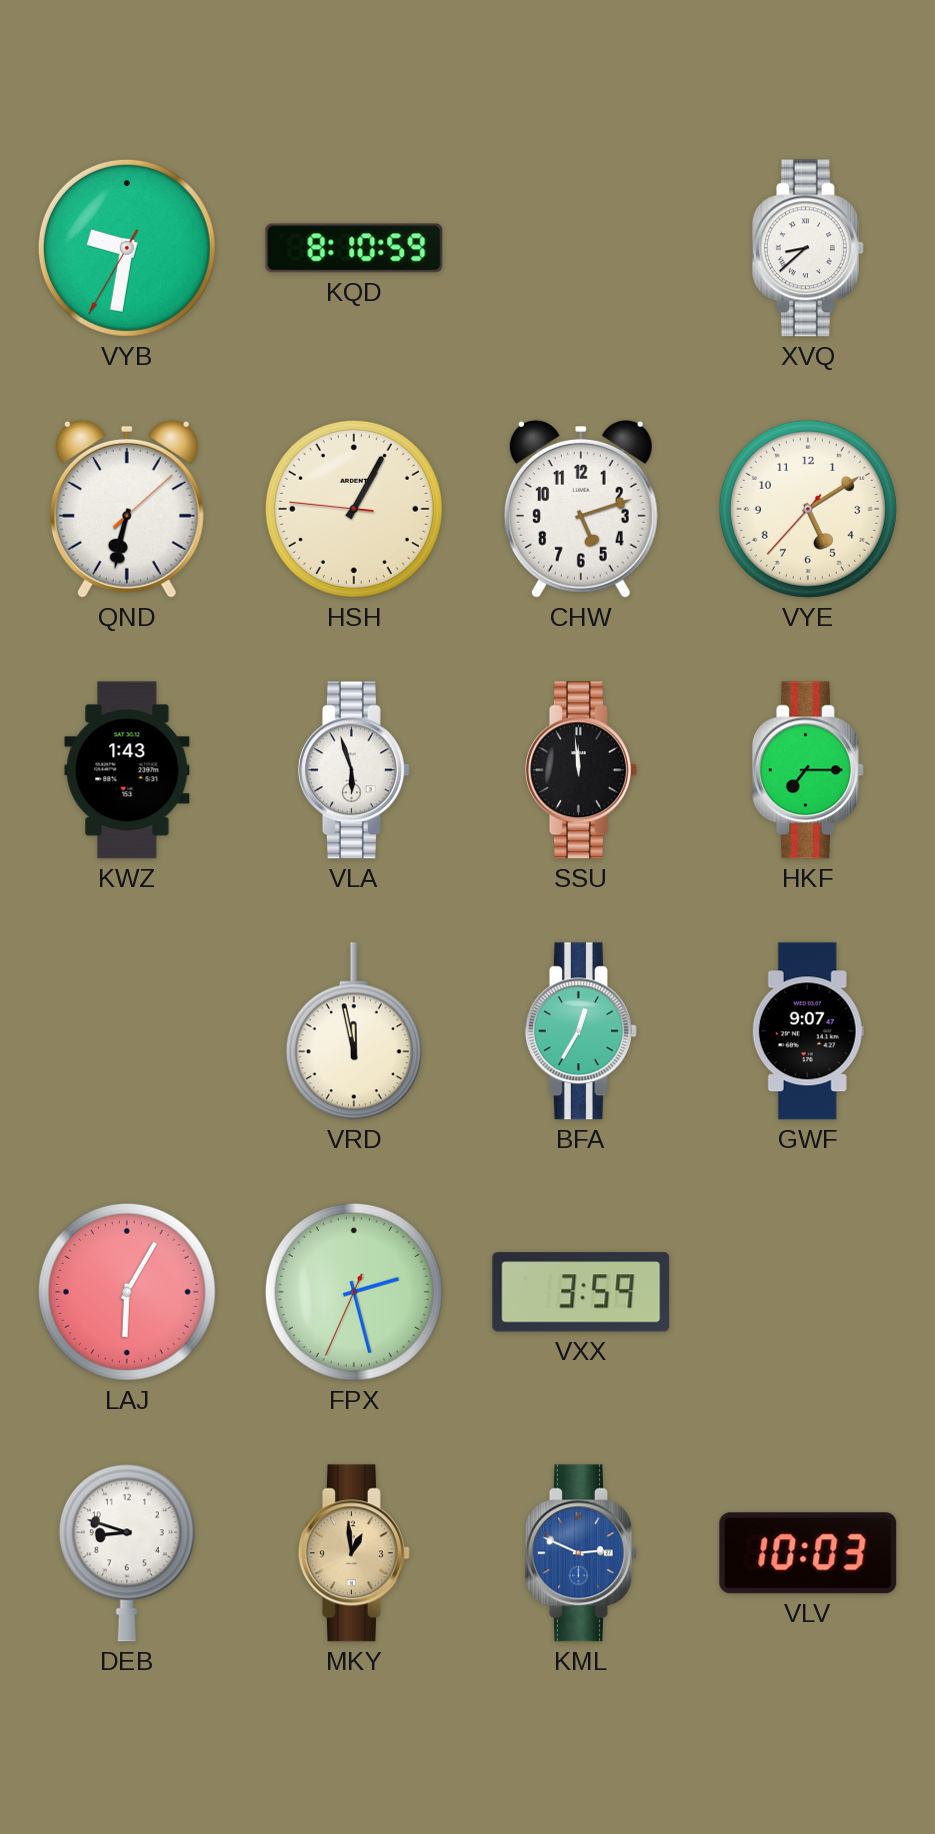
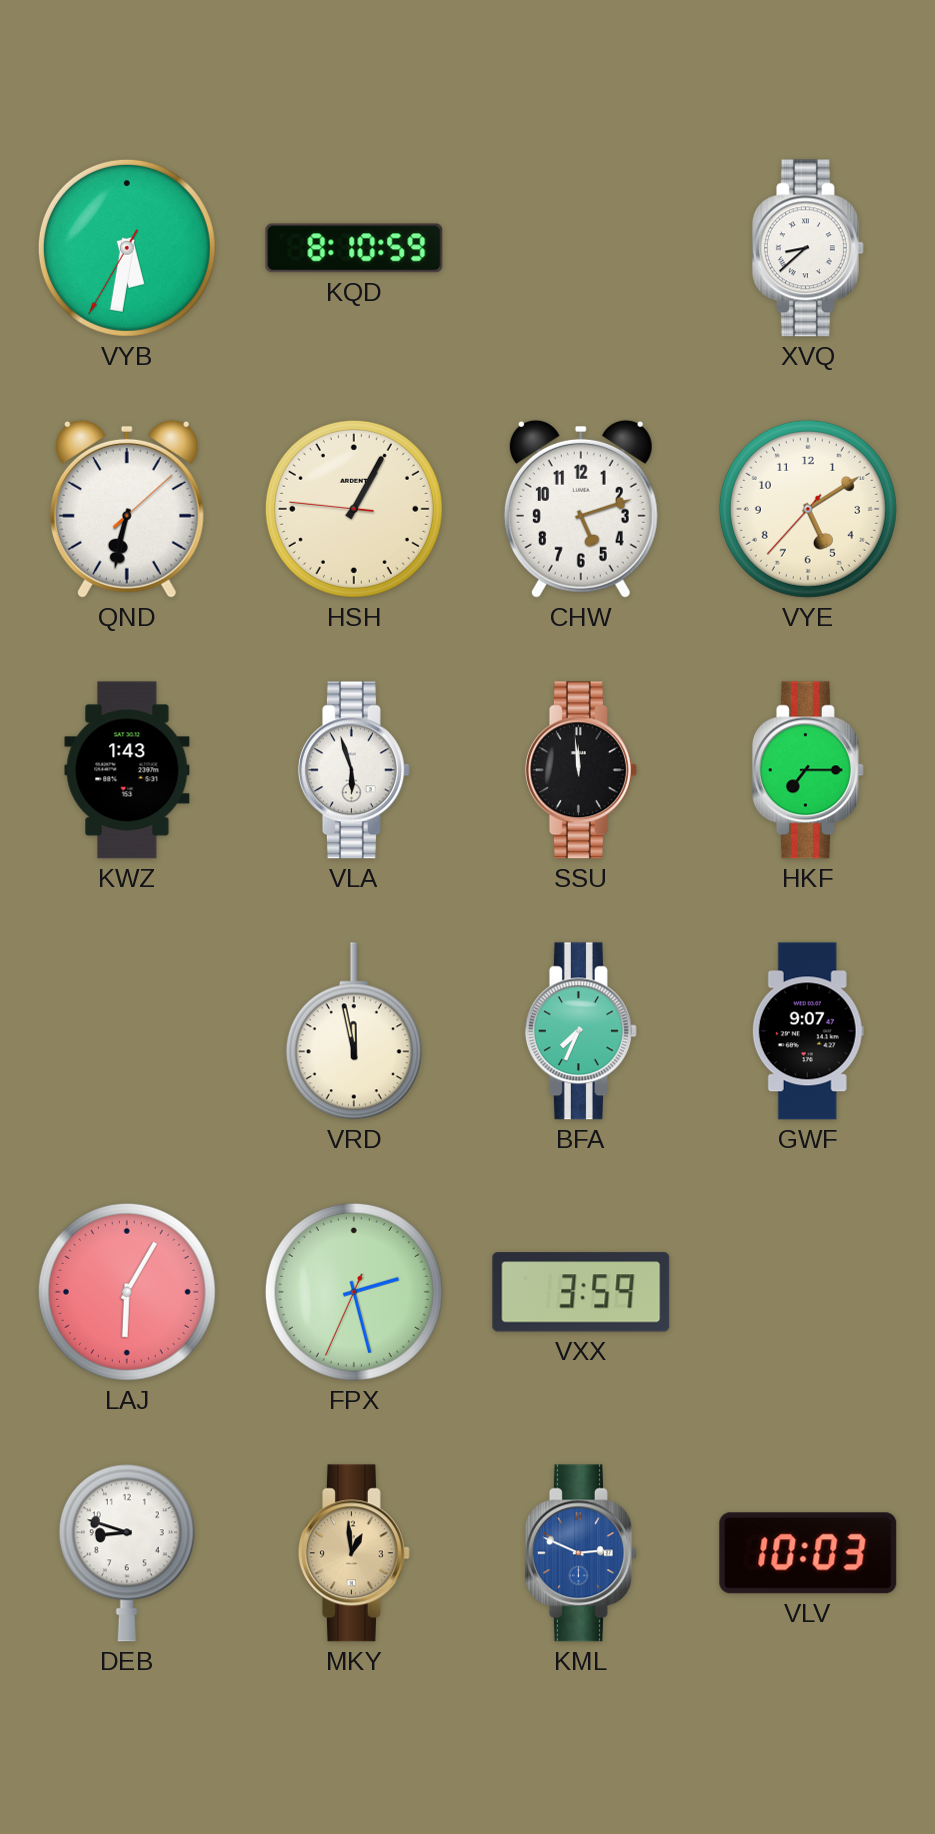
VYB: 9:31 -> 5:31 (127, 248)
BFA: 12:35 -> 7:34 (581, 1031)
